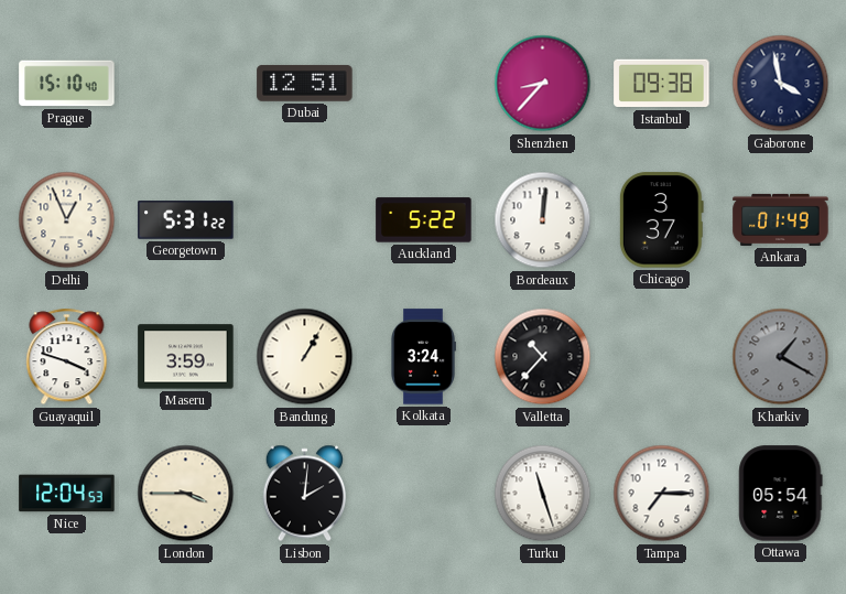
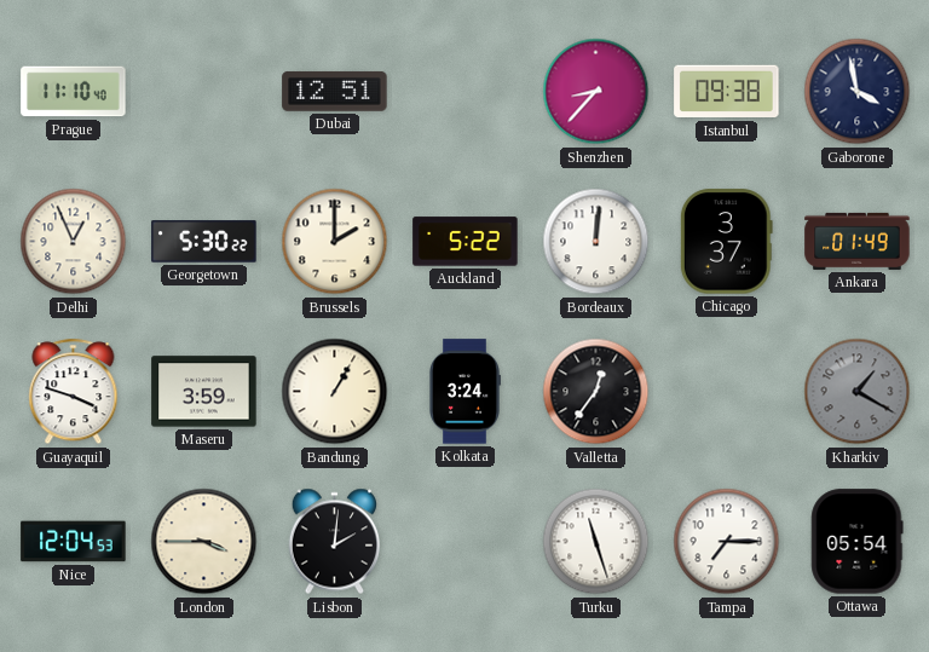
Prague: 15:10 -> 11:10 (74, 92)
Georgetown: 5:31 -> 5:30 (204, 242)
Brussels: none -> 2:00 (335, 242)
Valletta: 10:37 -> 12:36 (596, 392)
